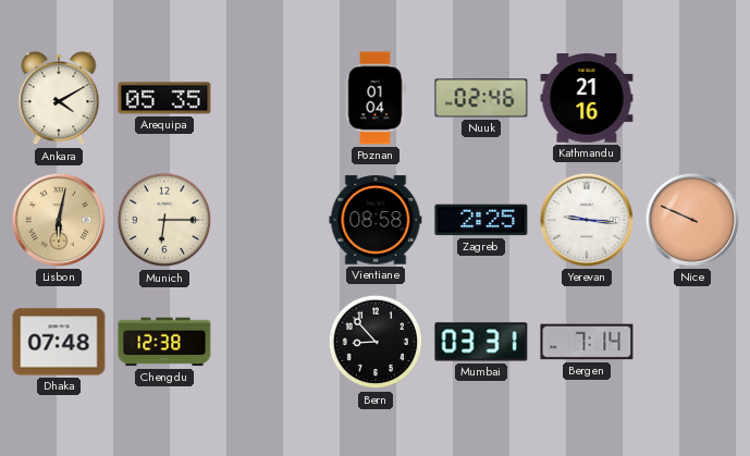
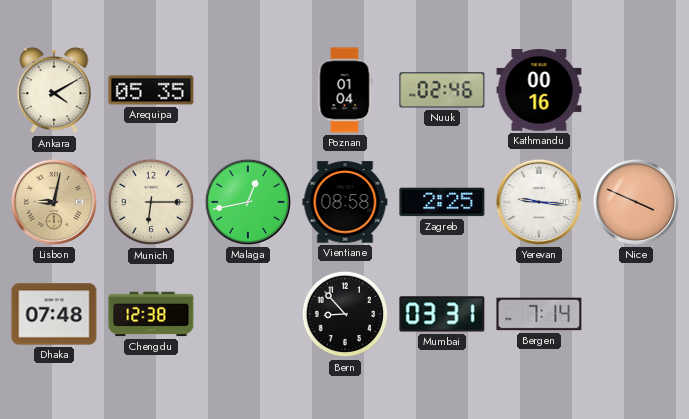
Kathmandu: 21:16 -> 00:16 (539, 91)
Lisbon: 6:02 -> 9:02 (54, 202)
Malaga: none -> 12:43 (248, 202)
Nice: 9:49 -> 3:49 (636, 202)
